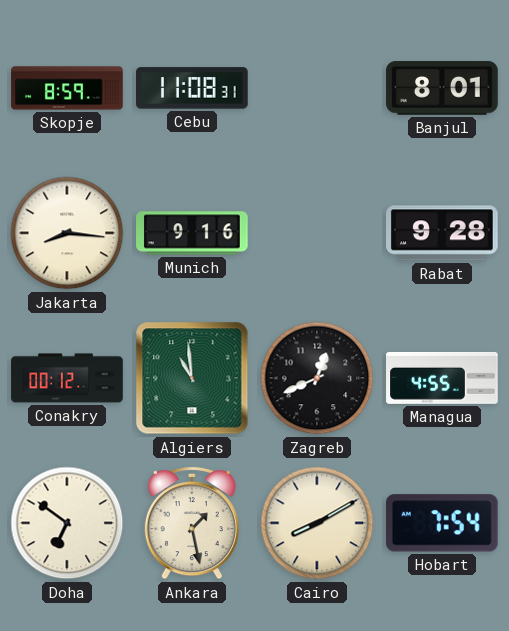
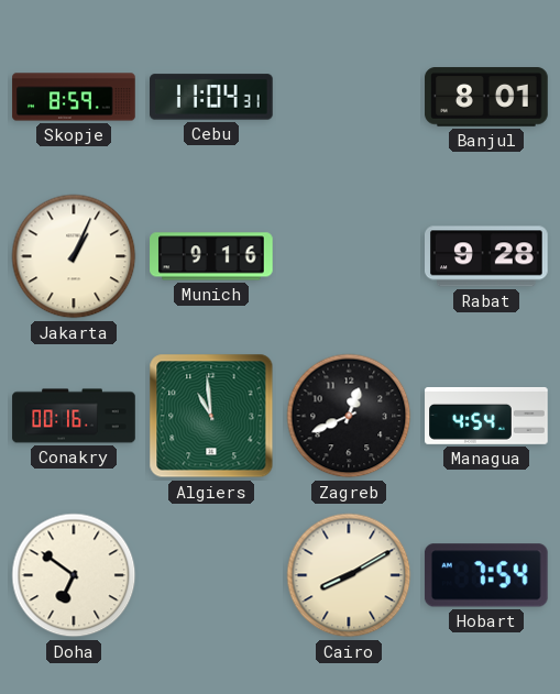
Cebu: 11:08 -> 11:04 (211, 97)
Jakarta: 8:16 -> 1:04 (74, 256)
Conakry: 00:12 -> 00:16 (74, 416)
Managua: 4:55 -> 4:54 (486, 416)
Ankara: 1:28 -> none (192, 523)
